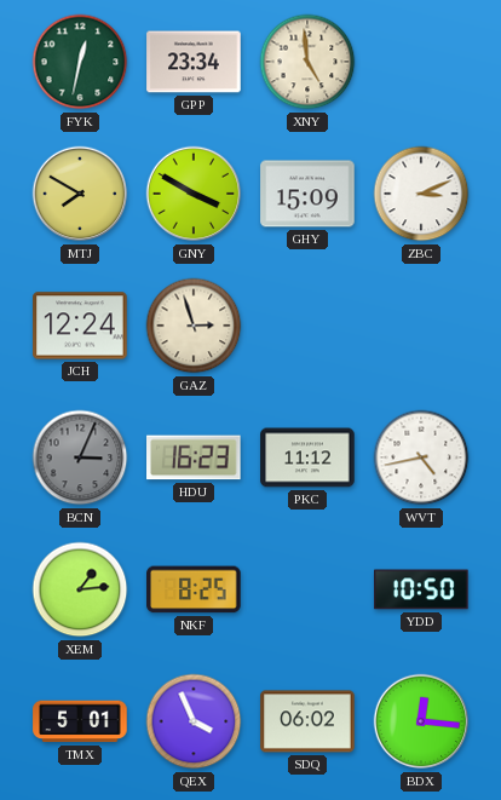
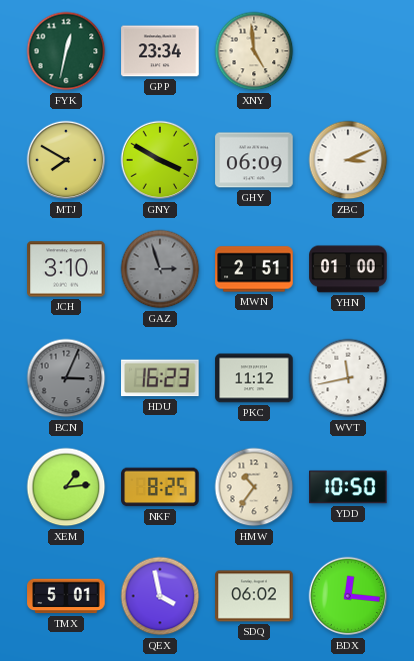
GHY: 15:09 -> 06:09 (254, 160)
JCH: 12:24 -> 3:10 (66, 269)
GAZ dial: cream -> grey (160, 269)
MWN: none -> 2:51 (254, 269)
YHN: none -> 01:00 (348, 269)
WVT: 4:43 -> 11:43 (348, 378)
HMW: none -> 10:36 (254, 487)
QEX: 3:56 -> 3:58 (160, 596)
